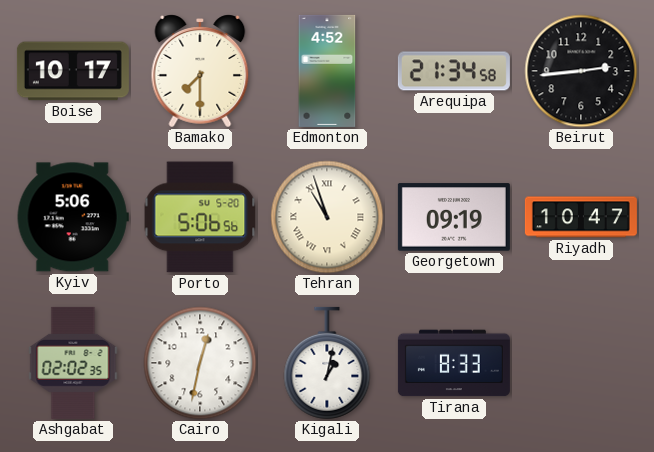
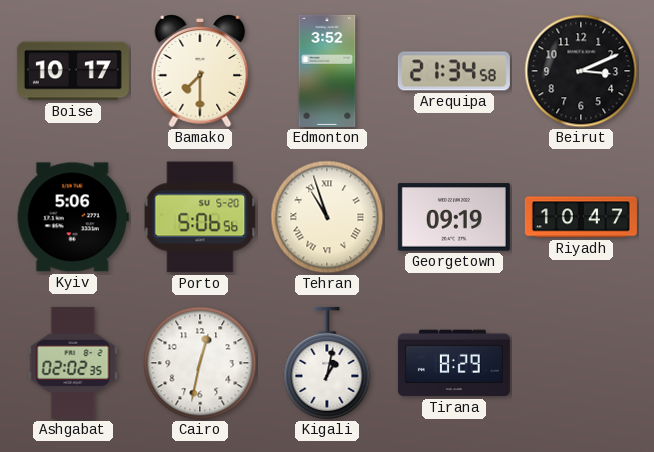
Edmonton: 4:52 -> 3:52 (327, 71)
Beirut: 2:44 -> 3:11 (581, 71)
Tirana: 8:33 -> 8:29 (454, 363)
